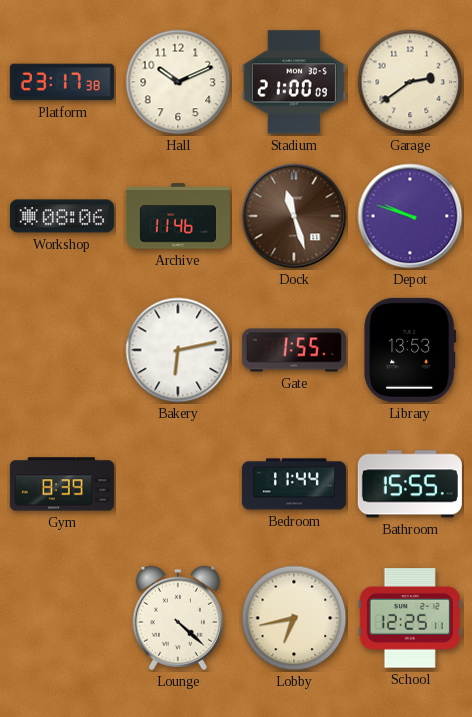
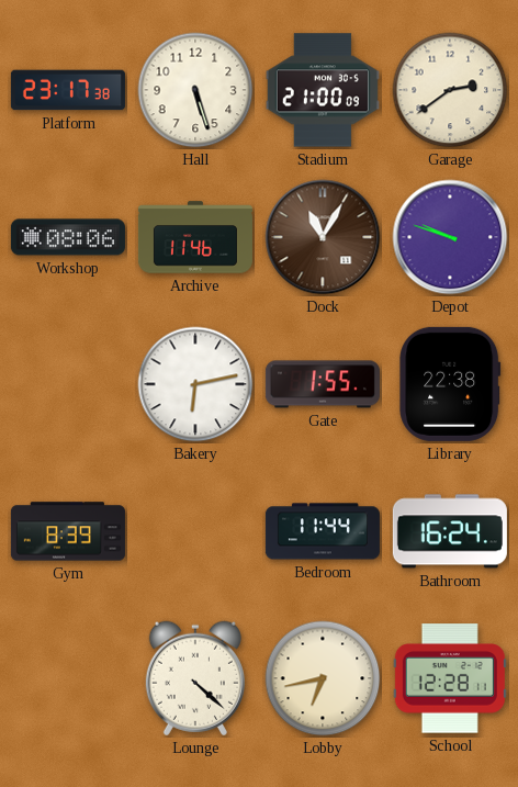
Hall: 10:11 -> 5:27 (195, 90)
Dock: 11:27 -> 11:05 (323, 237)
Library: 13:53 -> 22:38 (450, 384)
Bathroom: 15:55 -> 16:24 (450, 531)
School: 12:25 -> 12:28 (450, 678)
